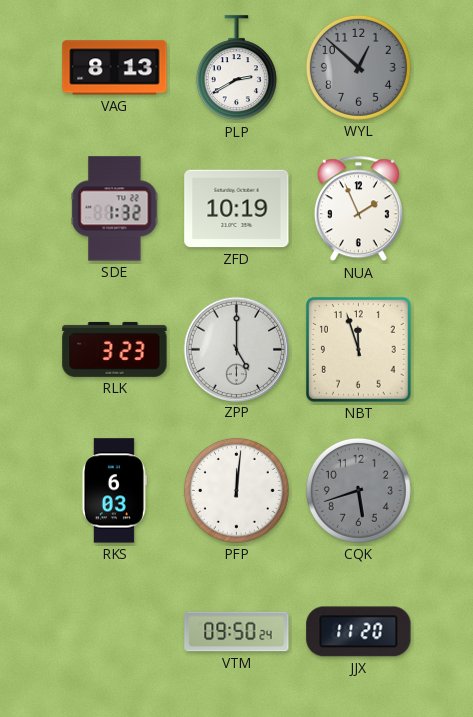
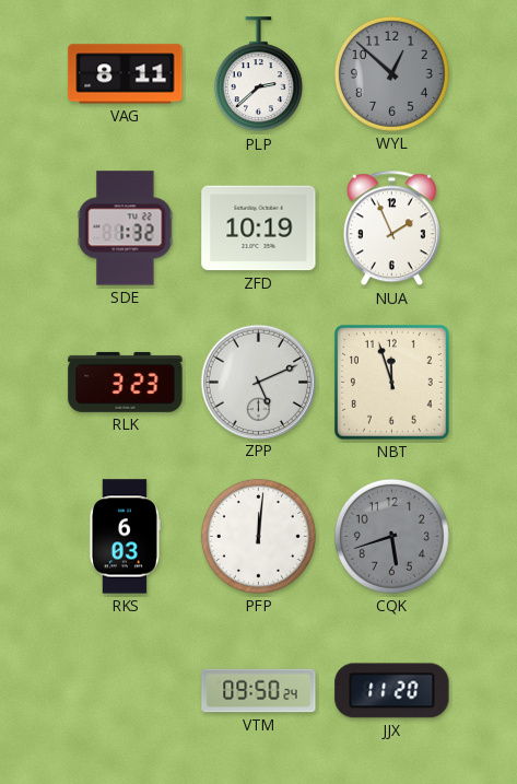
VAG: 8:13 -> 8:11 (126, 74)
PLP: 2:40 -> 2:38 (258, 74)
ZPP: 5:00 -> 5:11 (258, 382)
